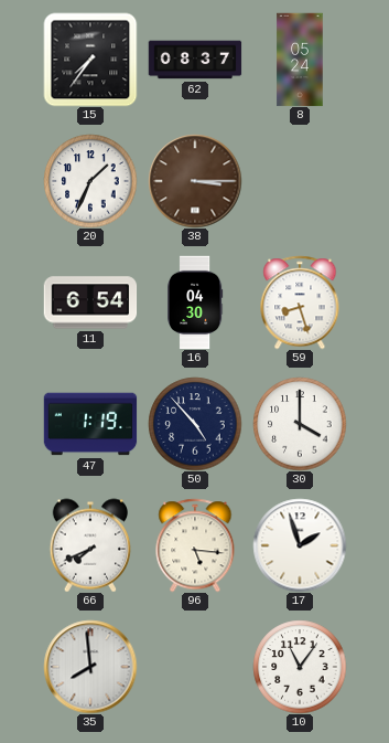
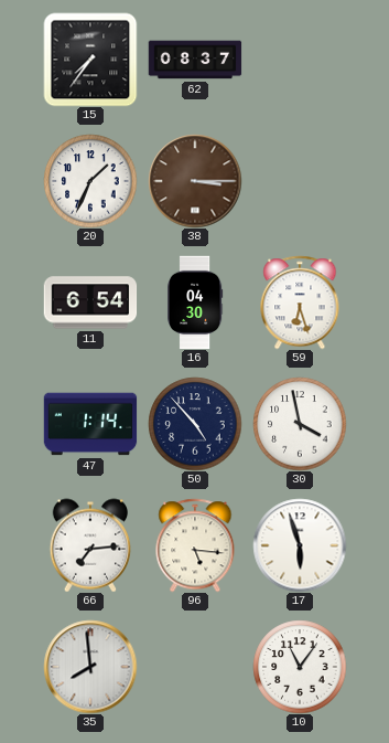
8: 05:24 -> none (300, 60)
59: 8:27 -> 6:27 (300, 302)
47: 1:19 -> 1:14 (90, 424)
30: 4:00 -> 3:58 (300, 424)
66: 7:41 -> 7:14 (89, 545)
17: 1:57 -> 5:57 (300, 545)
